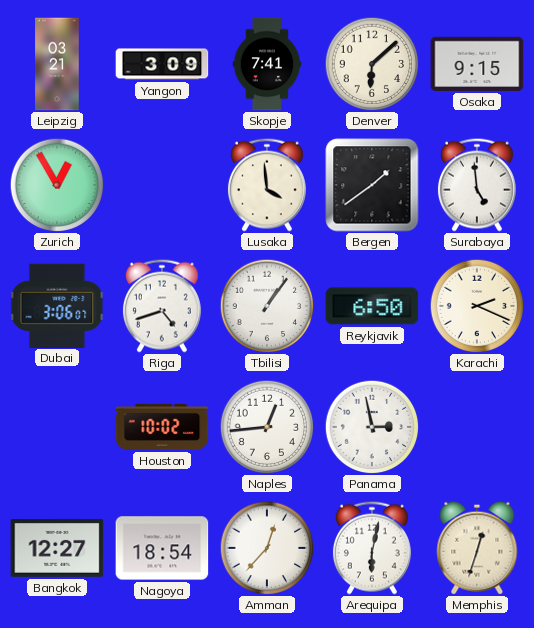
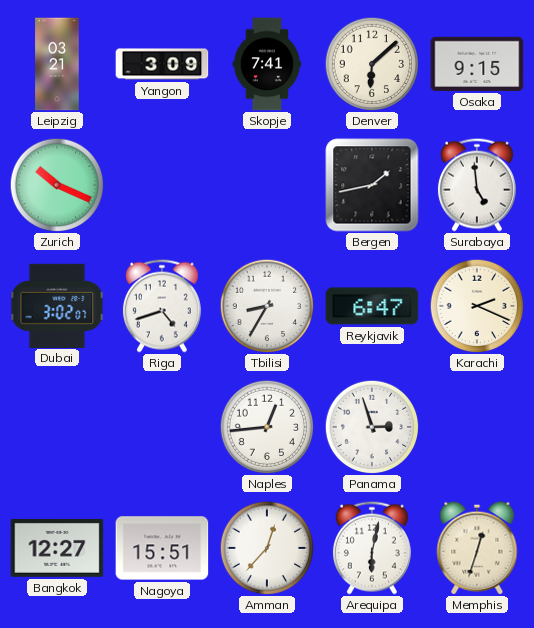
Zurich: 12:55 -> 10:19 (57, 185)
Lusaka: 3:59 -> none (267, 185)
Bergen: 1:39 -> 1:43 (372, 185)
Dubai: 3:06 -> 3:02 (57, 305)
Tbilisi: 1:06 -> 8:35 (267, 306)
Reykjavik: 6:50 -> 6:47 (372, 306)
Houston: 10:02 -> none (162, 427)
Panama: 2:58 -> 2:57 (372, 427)
Nagoya: 18:54 -> 15:51 (162, 548)
